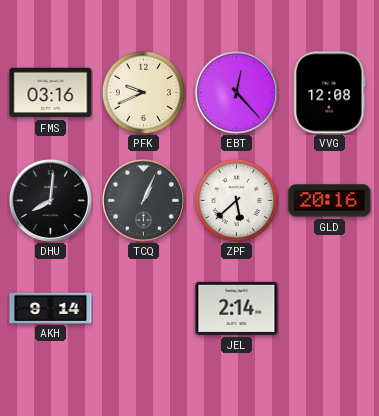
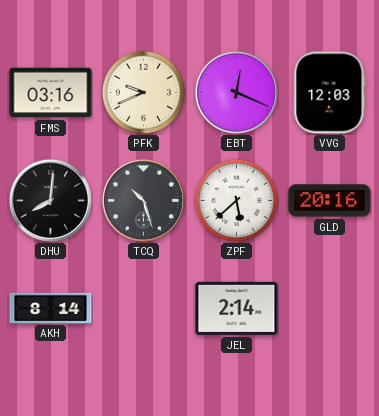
EBT: 12:23 -> 12:19 (236, 92)
VVG: 12:08 -> 12:03 (330, 93)
TCQ: 1:04 -> 10:27 (143, 200)
AKH: 9:14 -> 8:14 (51, 308)
